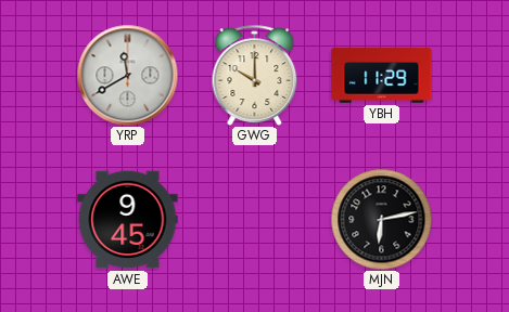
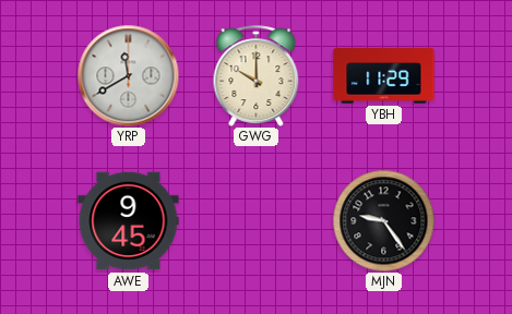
MJN: 6:13 -> 9:24 (383, 220)
